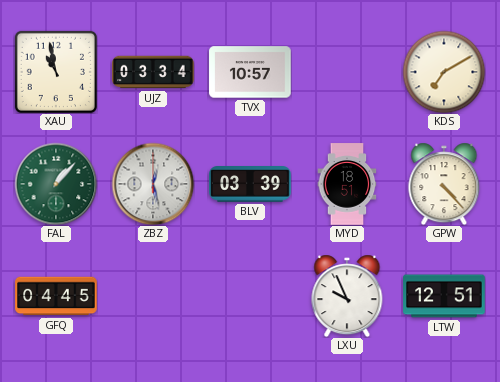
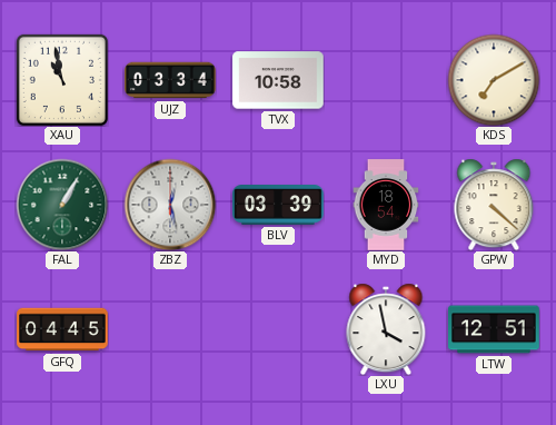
TVX: 10:57 -> 10:58 (278, 80)
FAL: 1:07 -> 1:05 (62, 205)
MYD: 18:51 -> 18:54 (386, 205)
GPW: 4:23 -> 4:22 (494, 205)
LXU: 9:56 -> 3:58 (386, 329)
